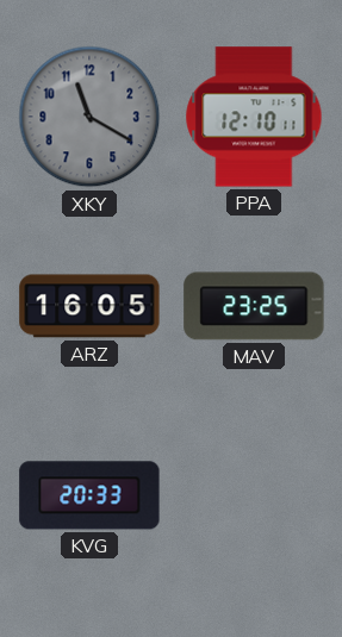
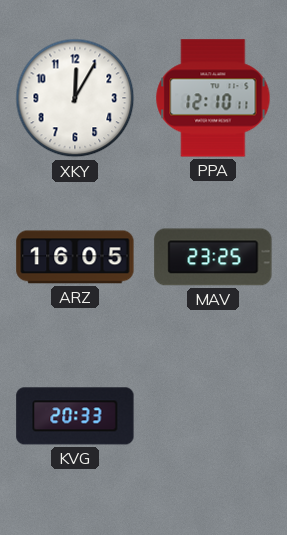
XKY: 11:20 -> 12:05 (75, 98)
XKY dial: grey -> white (75, 98)
